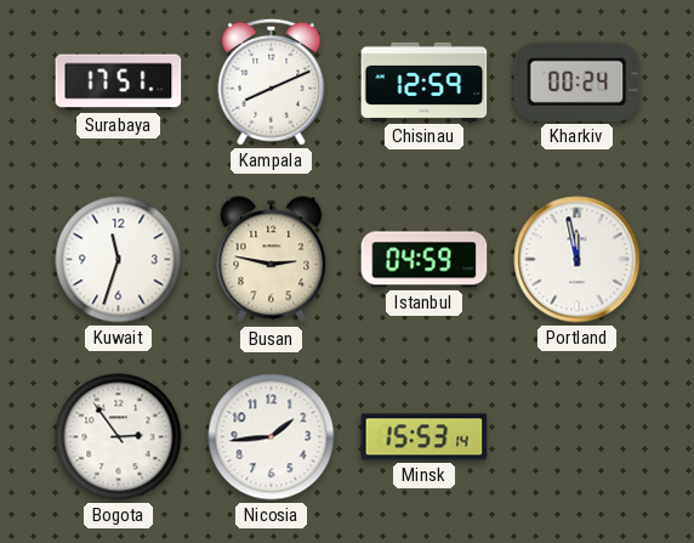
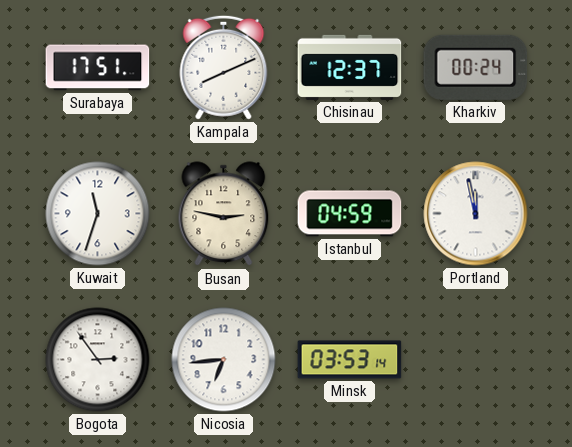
Chisinau: 12:59 -> 12:37 (350, 67)
Nicosia: 1:44 -> 6:44 (224, 360)
Minsk: 15:53 -> 03:53 (350, 360)
